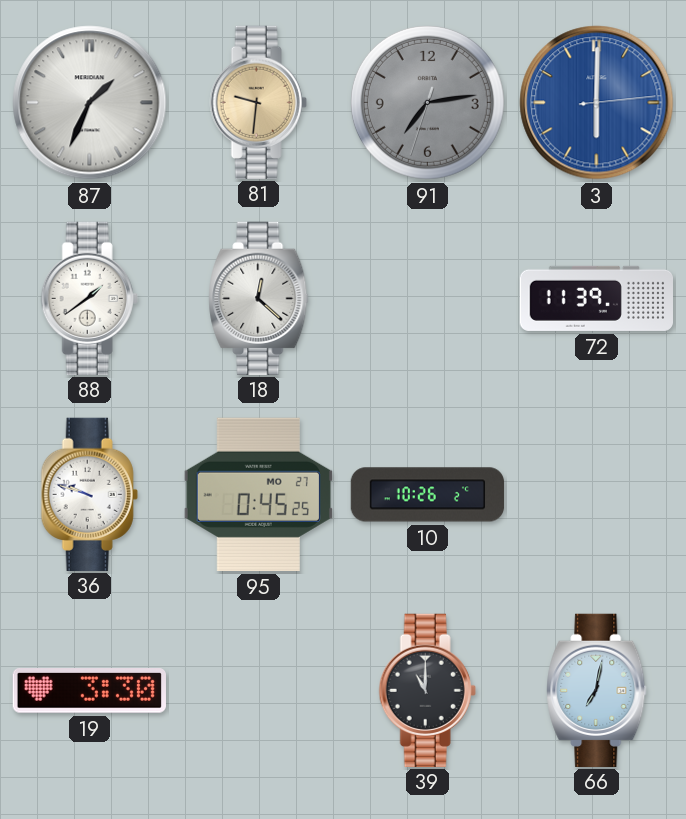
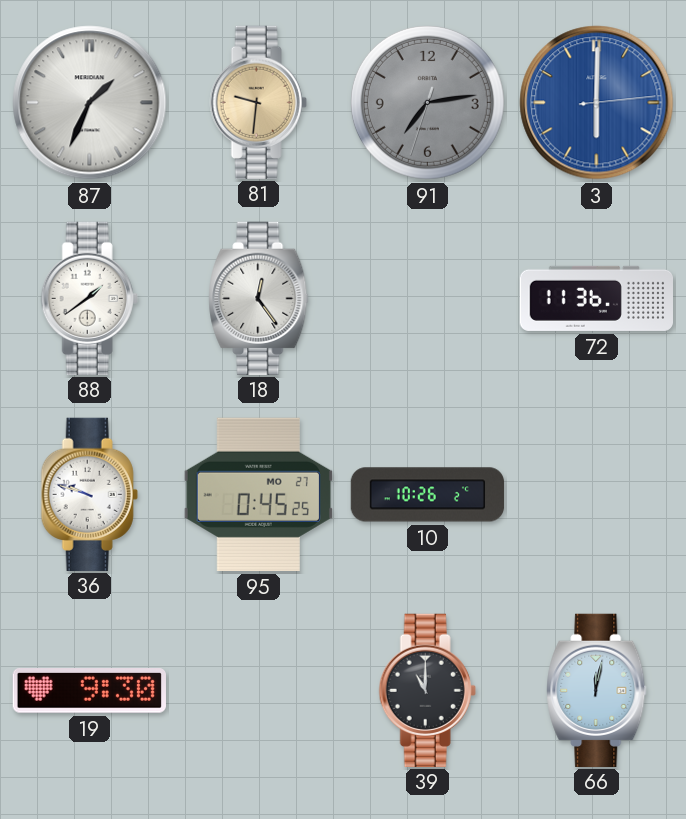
18: 12:22 -> 12:24 (259, 298)
72: 11:39 -> 11:36 (597, 298)
19: 3:30 -> 9:30 (89, 691)
66: 7:02 -> 12:02 (597, 690)
